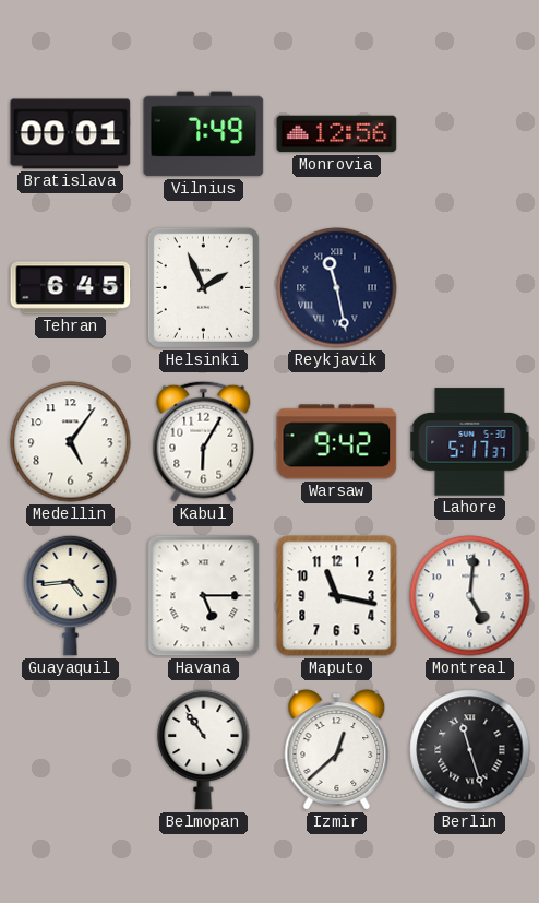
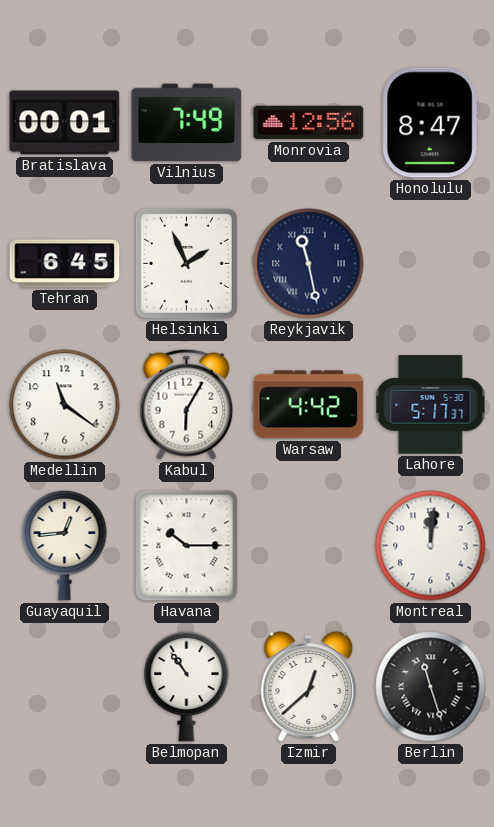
Honolulu: none -> 8:47 (430, 123)
Medellin: 5:06 -> 11:21 (65, 405)
Warsaw: 9:42 -> 4:42 (309, 405)
Guayaquil: 4:44 -> 12:44 (65, 545)
Havana: 5:15 -> 10:15 (187, 546)
Maputo: 11:17 -> none (337, 596)
Montreal: 5:01 -> 12:01 (431, 546)
